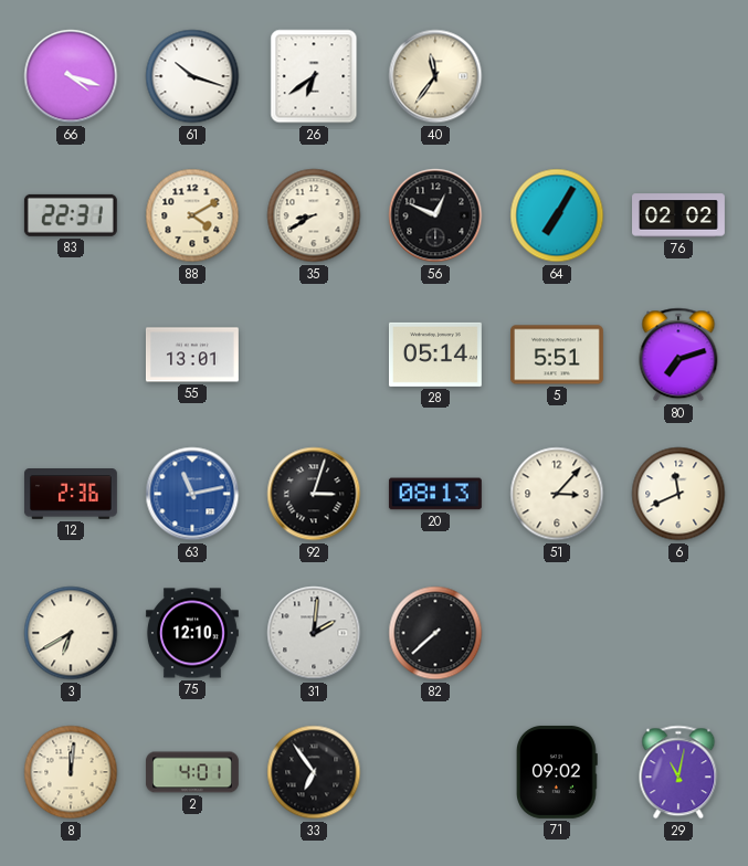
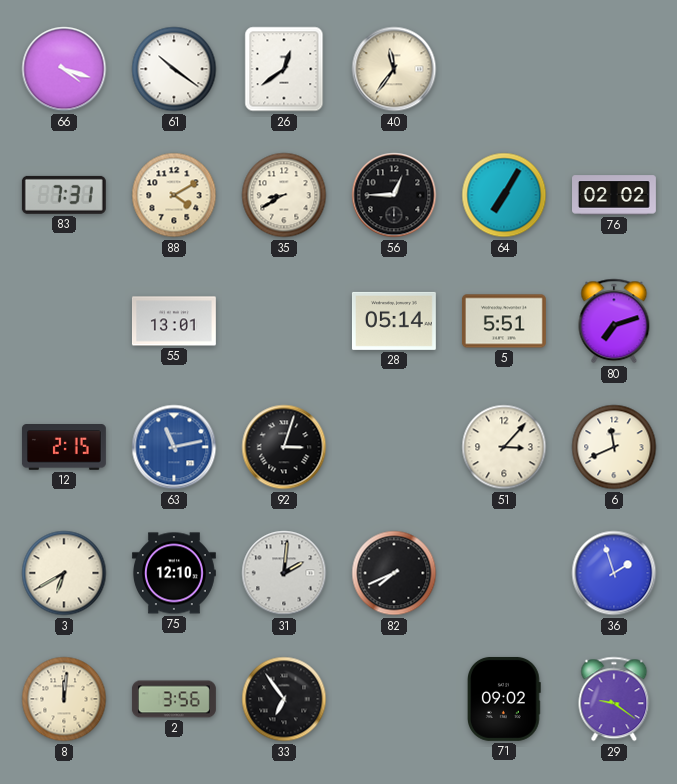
61: 10:18 -> 10:21 (174, 69)
26: 6:39 -> 12:39 (284, 69)
83: 22:31 -> 7:31 (64, 195)
56: 12:49 -> 12:45 (394, 195)
12: 2:36 -> 2:15 (64, 447)
20: 08:13 -> none (435, 494)
82: 7:38 -> 7:41 (394, 573)
36: none -> 1:57 (614, 573)
2: 4:01 -> 3:56 (174, 699)
29: 11:02 -> 9:21 (614, 699)
